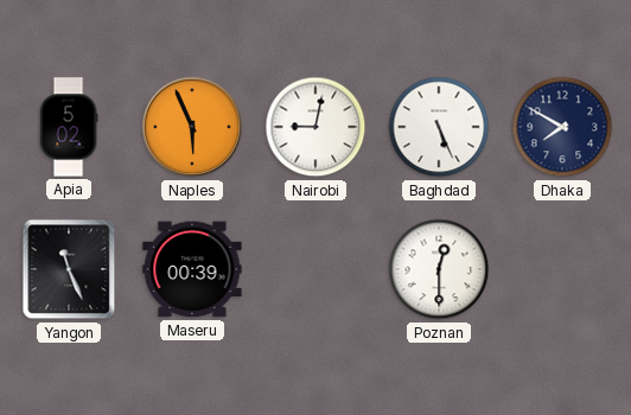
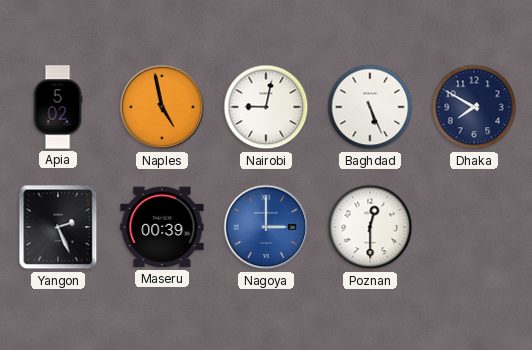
Naples: 5:56 -> 4:58 (162, 107)
Yangon: 11:26 -> 2:26 (58, 227)
Nagoya: none -> 3:00 (266, 227)
